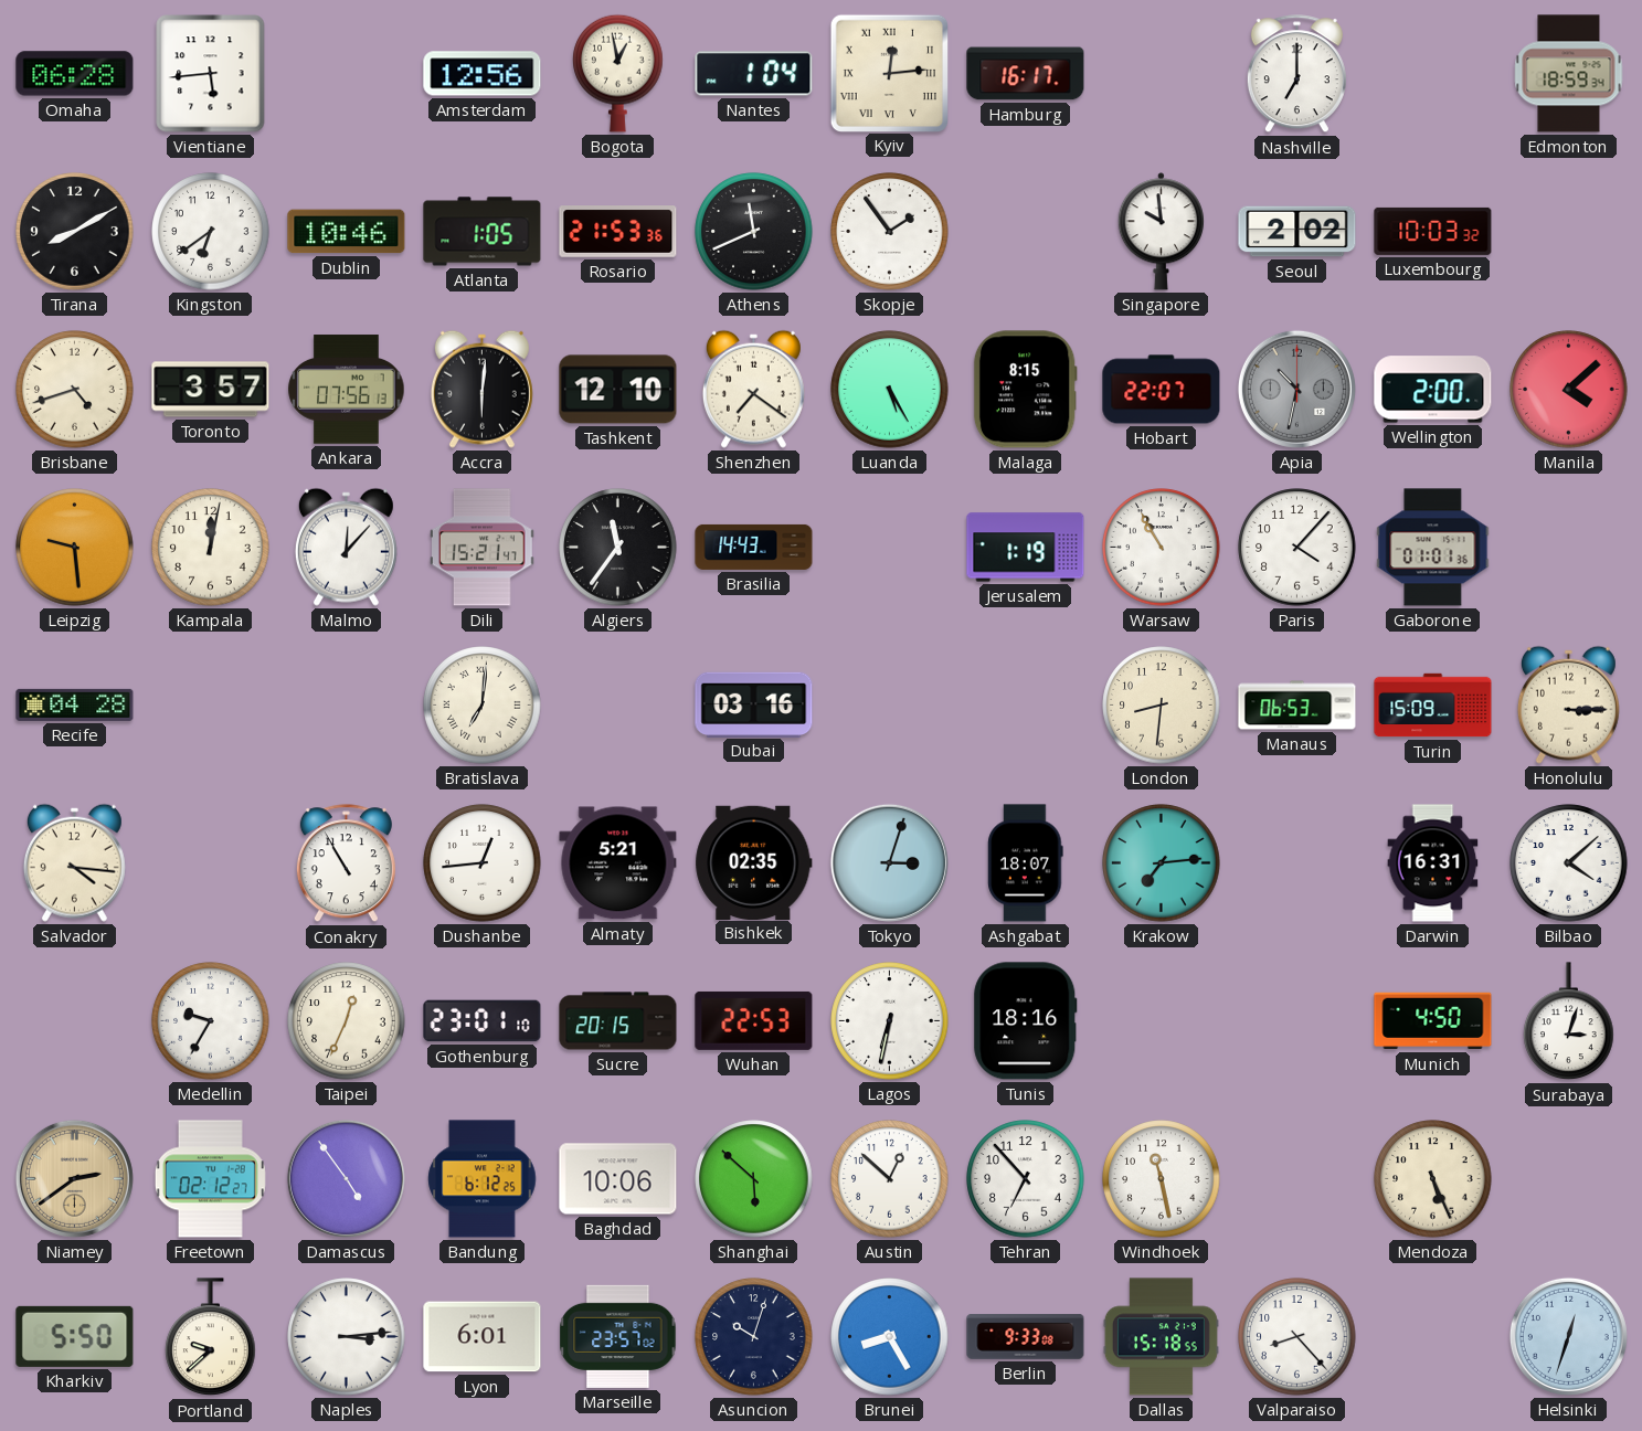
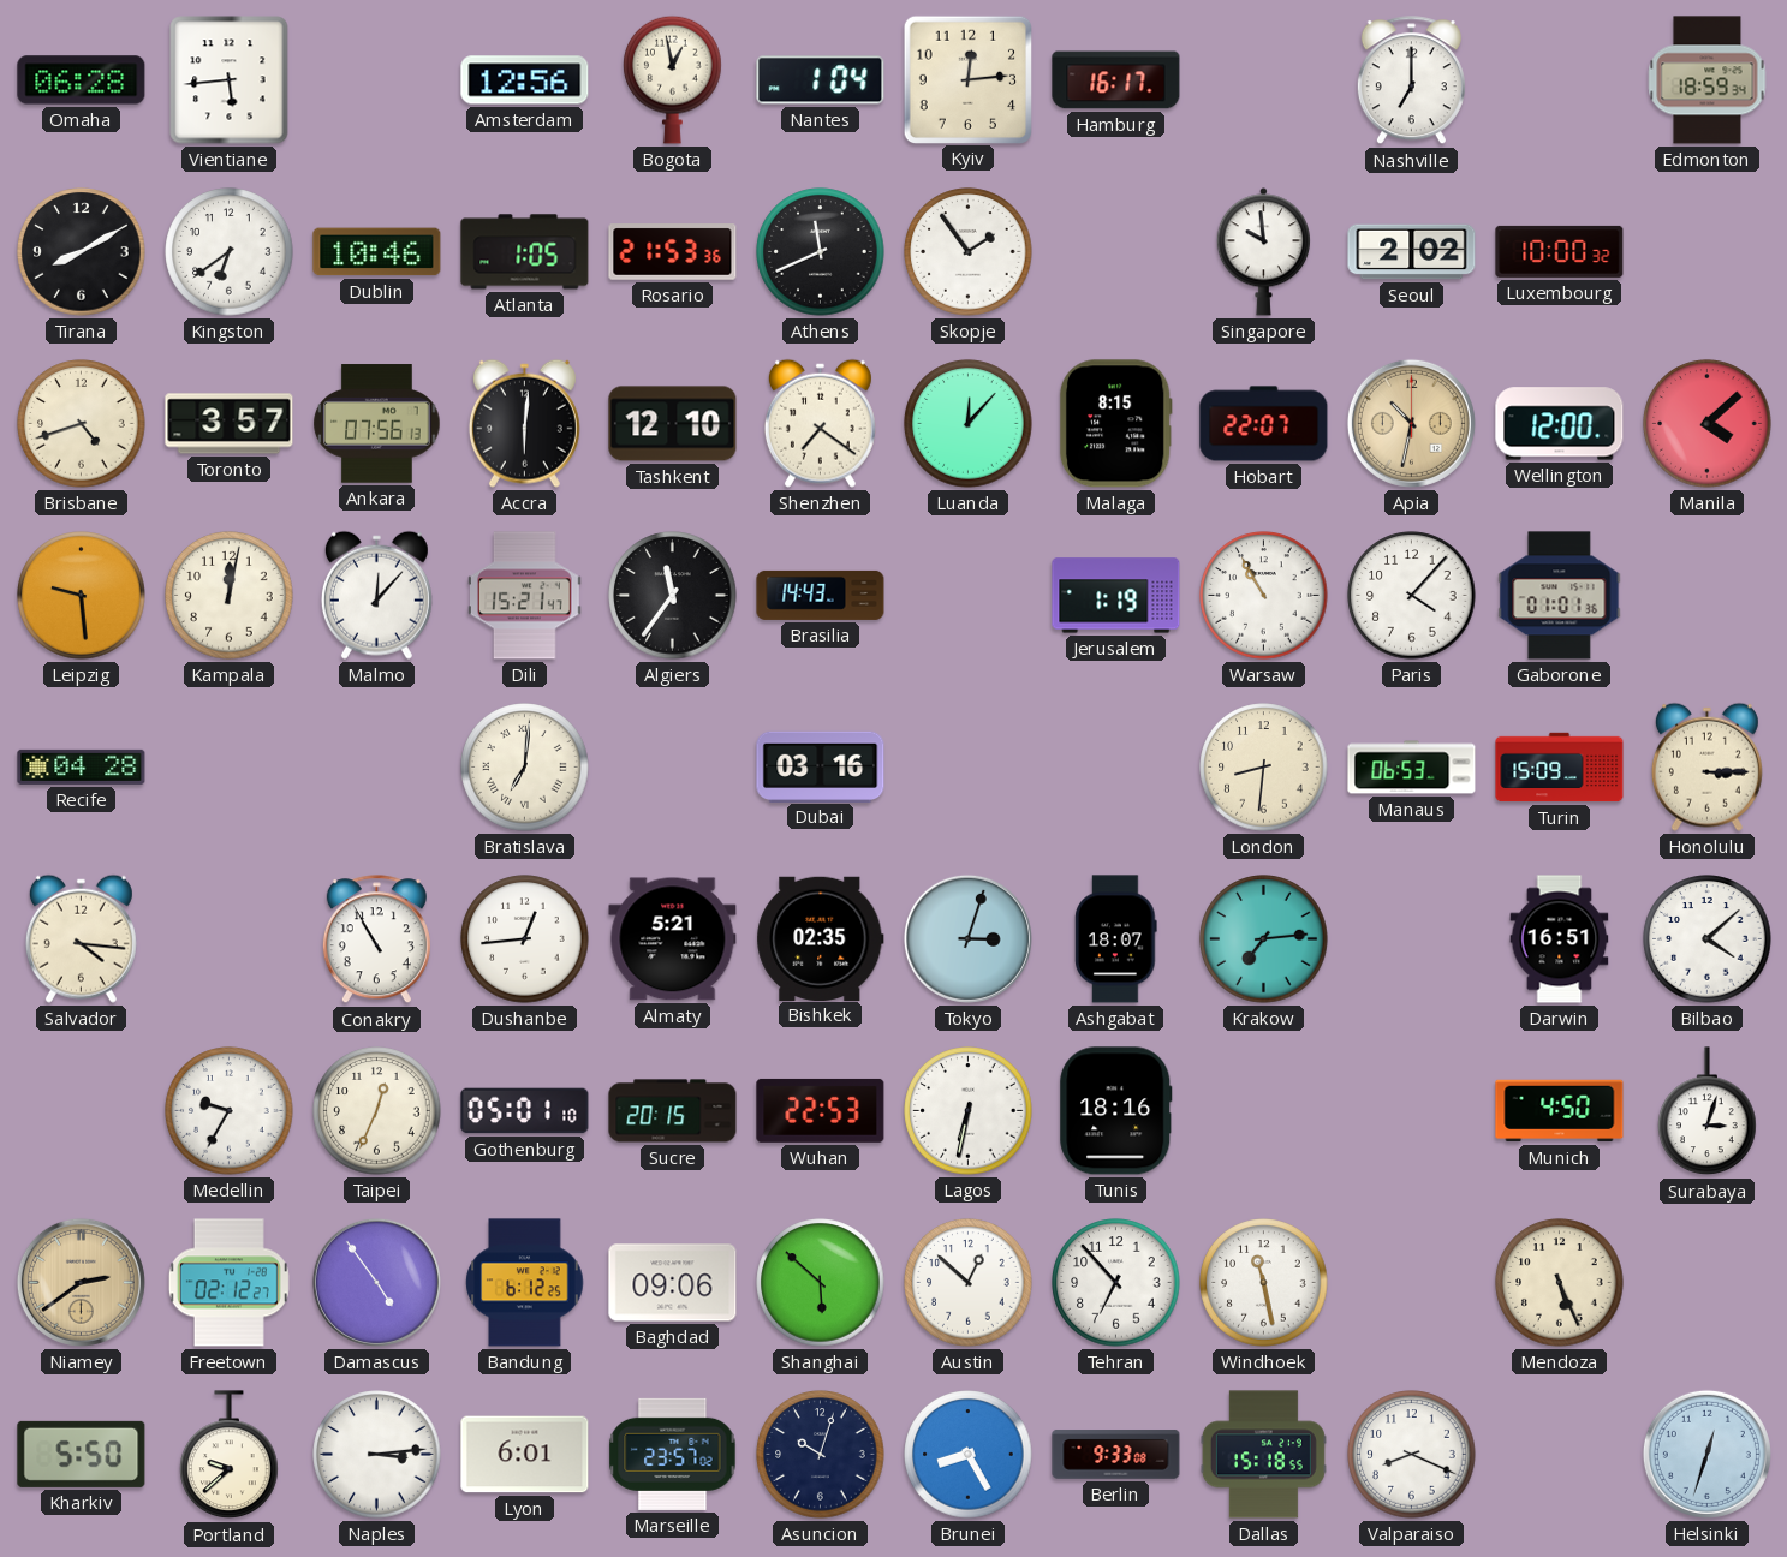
Kyiv numerals: Roman -> Arabic (967, 79)
Luxembourg: 10:03 -> 10:00 (1560, 251)
Luanda: 5:25 -> 12:07 (969, 424)
Apia dial: grey -> champagne (1411, 423)
Wellington: 2:00 -> 12:00 (1560, 424)
Darwin: 16:31 -> 16:51 (1560, 939)
Gothenburg: 23:01 -> 05:01 (525, 1111)
Baghdad: 10:06 -> 09:06 (673, 1283)
Valparaiso: 8:23 -> 8:19 (1412, 1455)
